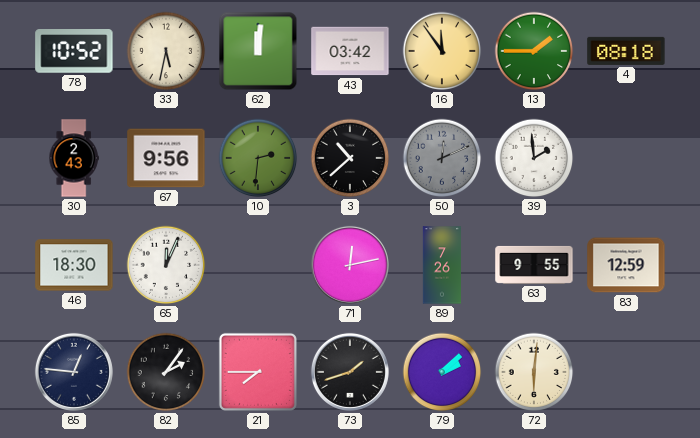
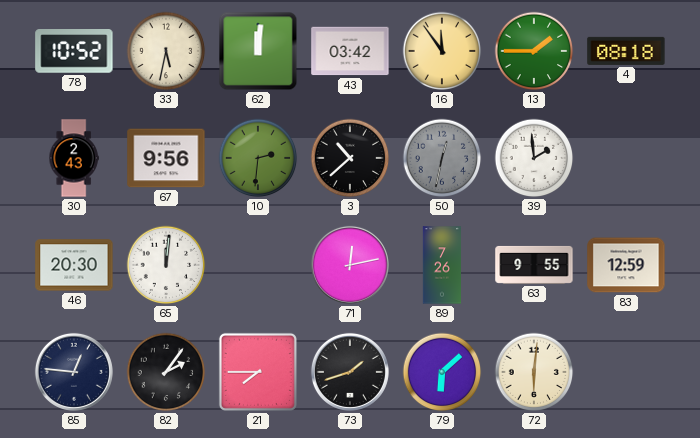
50: 12:11 -> 12:32 (442, 158)
46: 18:30 -> 20:30 (74, 265)
65: 12:04 -> 12:01 (166, 265)
79: 2:08 -> 6:08 (442, 372)
